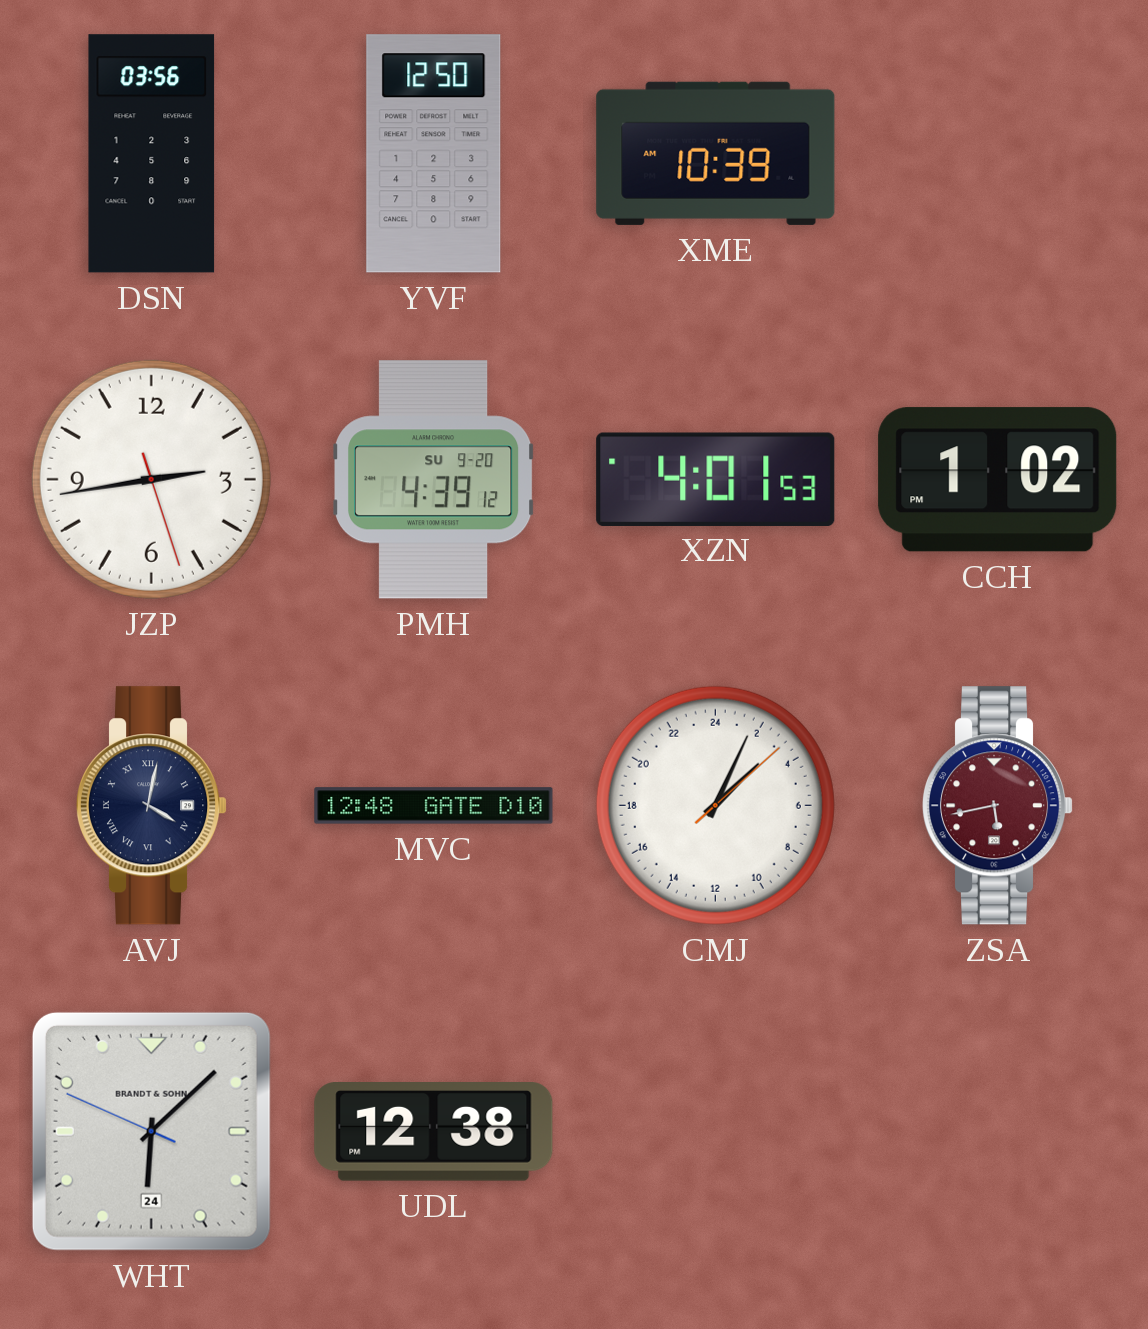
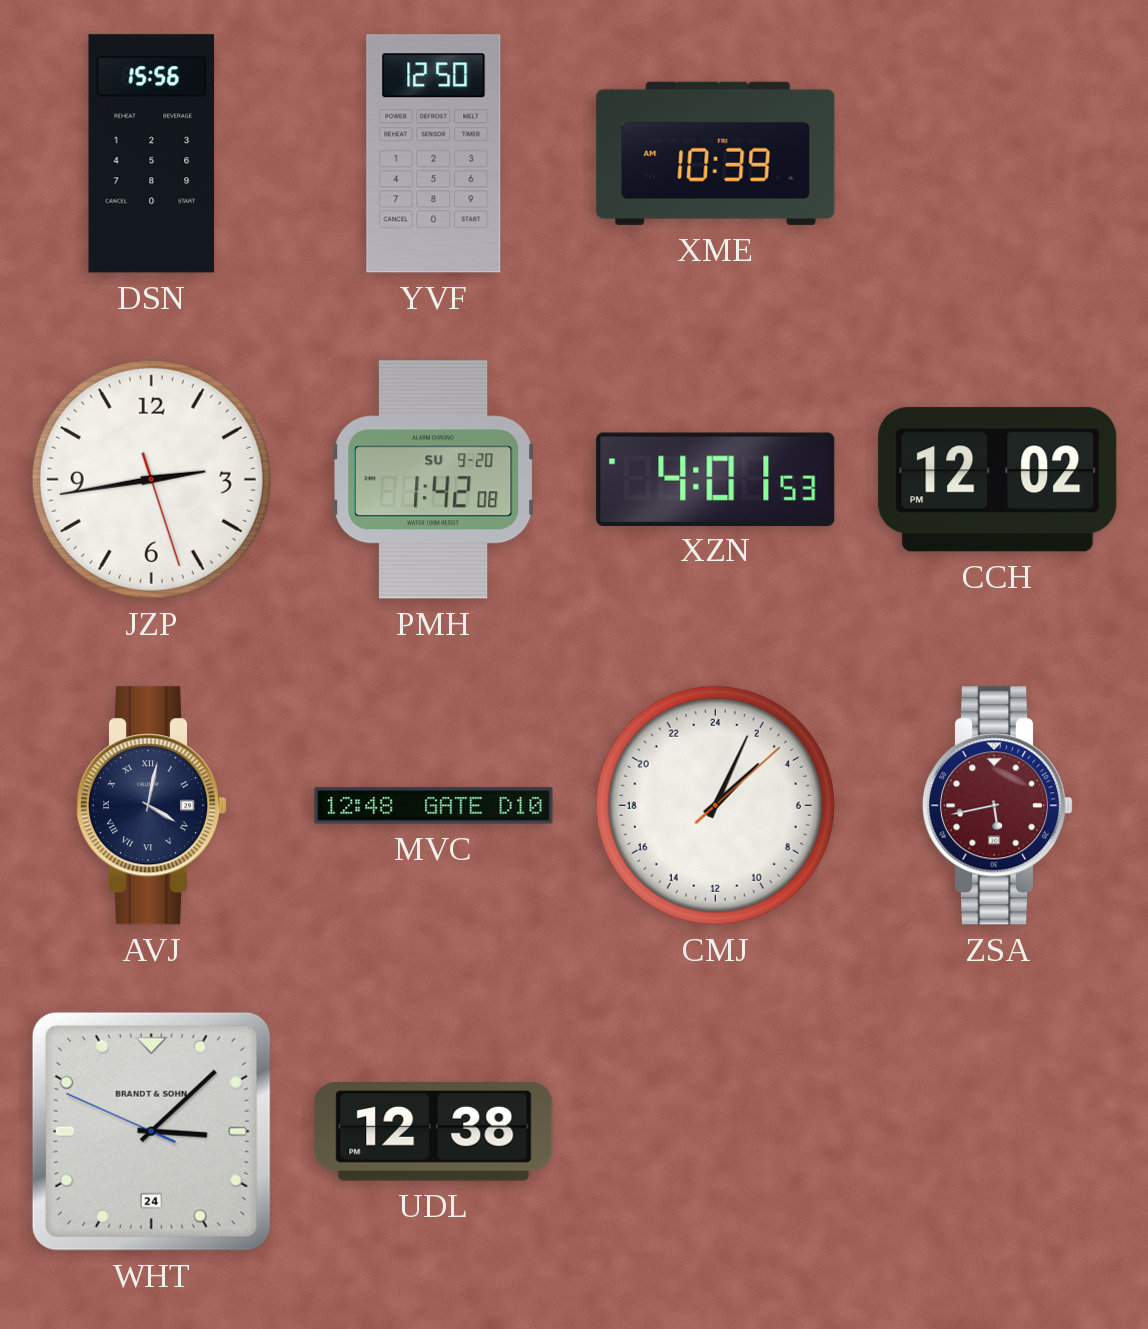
DSN: 03:56 -> 15:56 (152, 154)
PMH: 4:39 -> 1:42 (434, 480)
CCH: 1:02 -> 12:02 (998, 480)
WHT: 6:07 -> 3:07 (151, 1131)
